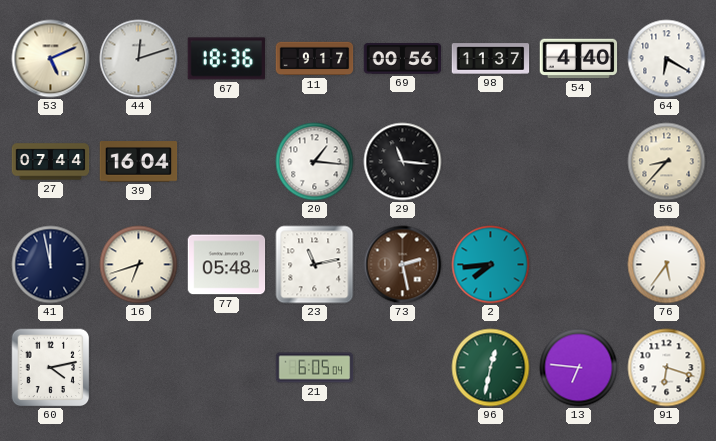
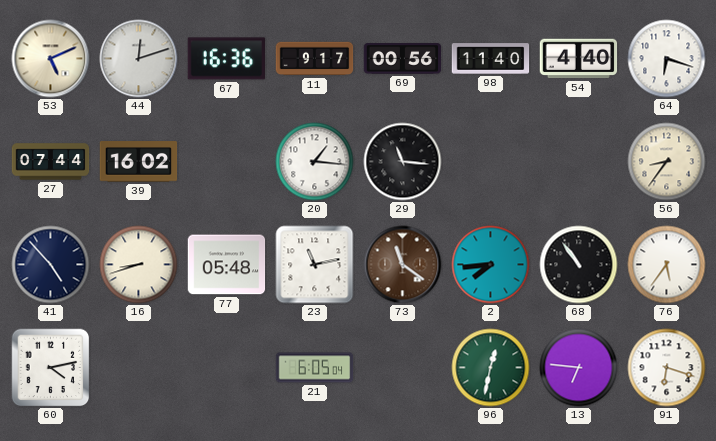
67: 18:36 -> 16:36 (226, 59)
98: 11:37 -> 11:40 (491, 59)
64: 6:20 -> 6:18 (667, 59)
39: 16:04 -> 16:02 (139, 162)
56: 8:37 -> 8:36 (667, 162)
41: 11:58 -> 4:53 (51, 265)
16: 6:42 -> 8:42 (139, 265)
73: 2:28 -> 11:21 (403, 265)
68: none -> 10:54 (579, 265)
